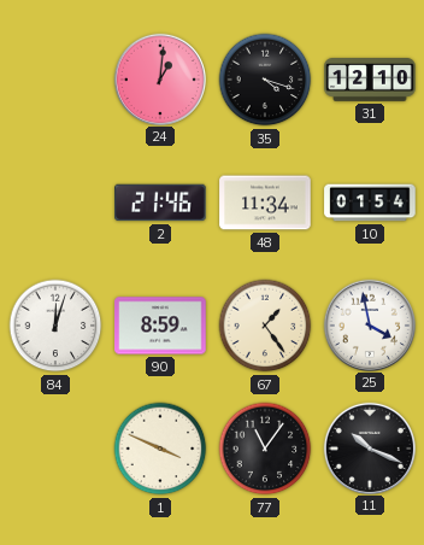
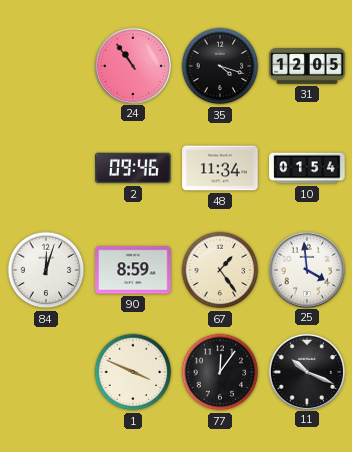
24: 1:01 -> 10:54 (132, 65)
31: 12:10 -> 12:05 (307, 67)
2: 21:46 -> 09:46 (133, 168)
25: 3:58 -> 3:59 (306, 269)
77: 11:06 -> 12:06 (220, 372)
